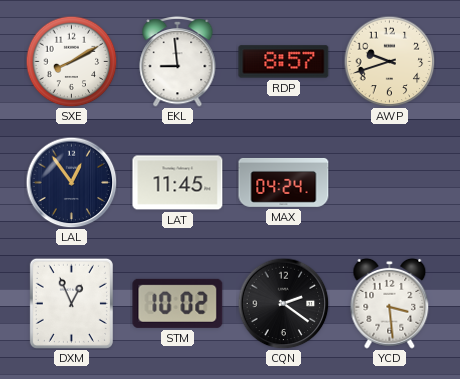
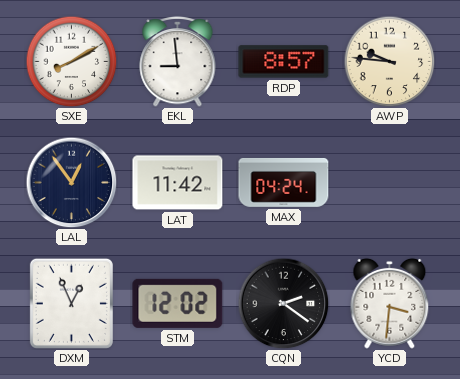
AWP: 9:42 -> 9:46 (389, 61)
LAT: 11:45 -> 11:42 (178, 183)
STM: 10:02 -> 12:02 (178, 303)
YCD: 3:29 -> 3:31 (390, 303)
